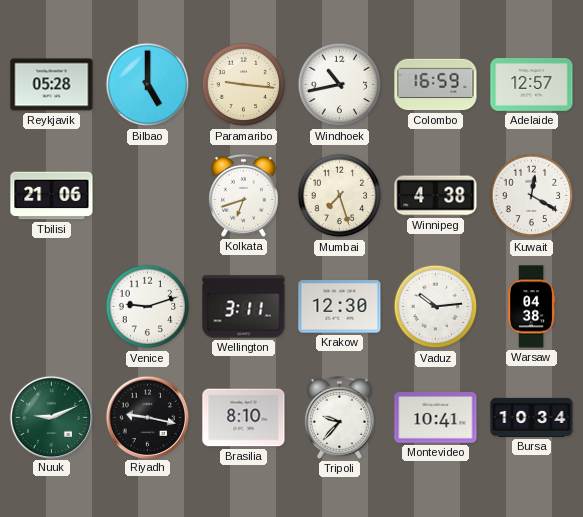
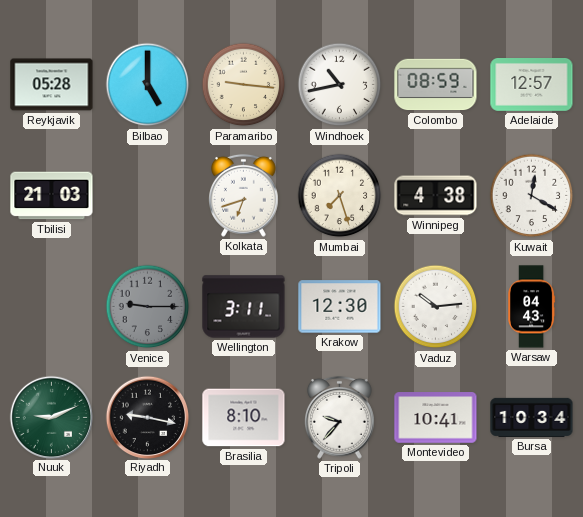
Colombo: 16:59 -> 08:59 (436, 85)
Tbilisi: 21:06 -> 21:03 (52, 196)
Venice: 9:12 -> 9:15 (148, 307)
Venice dial: white -> grey (148, 307)
Warsaw: 04:38 -> 04:43 (531, 307)
